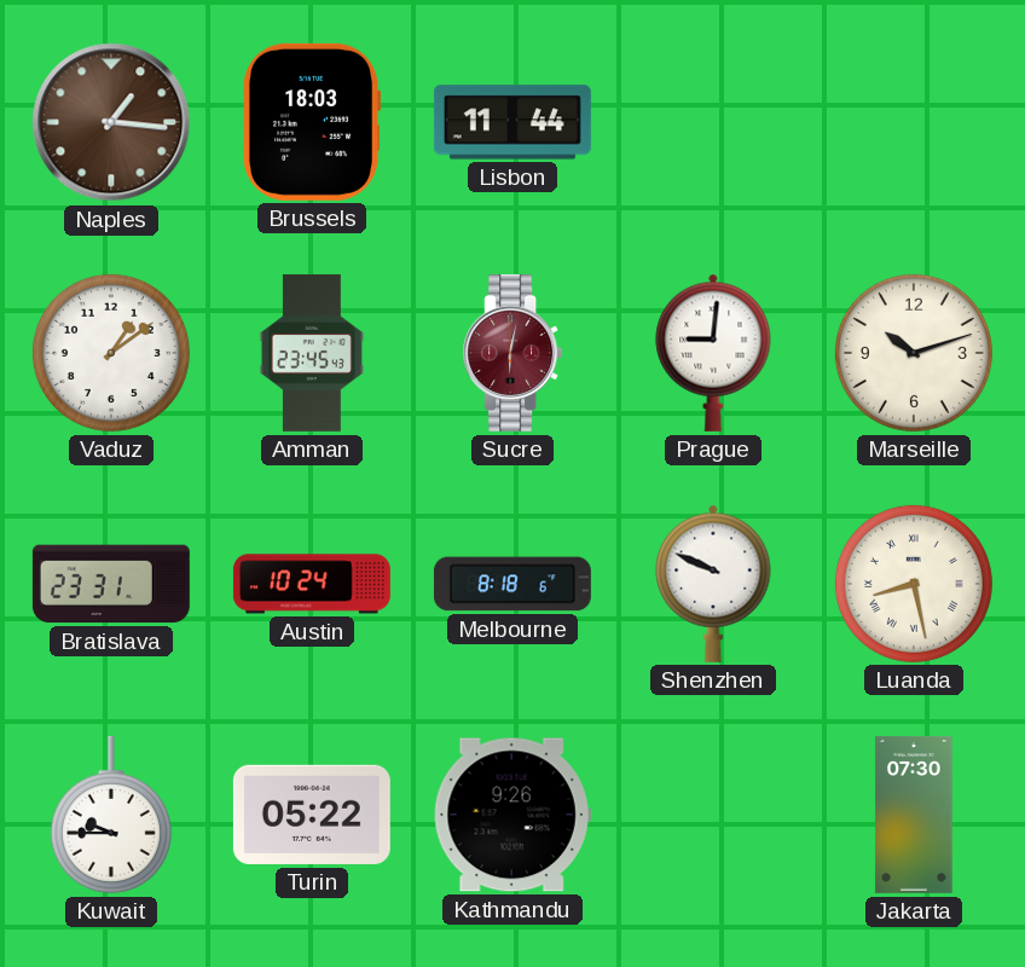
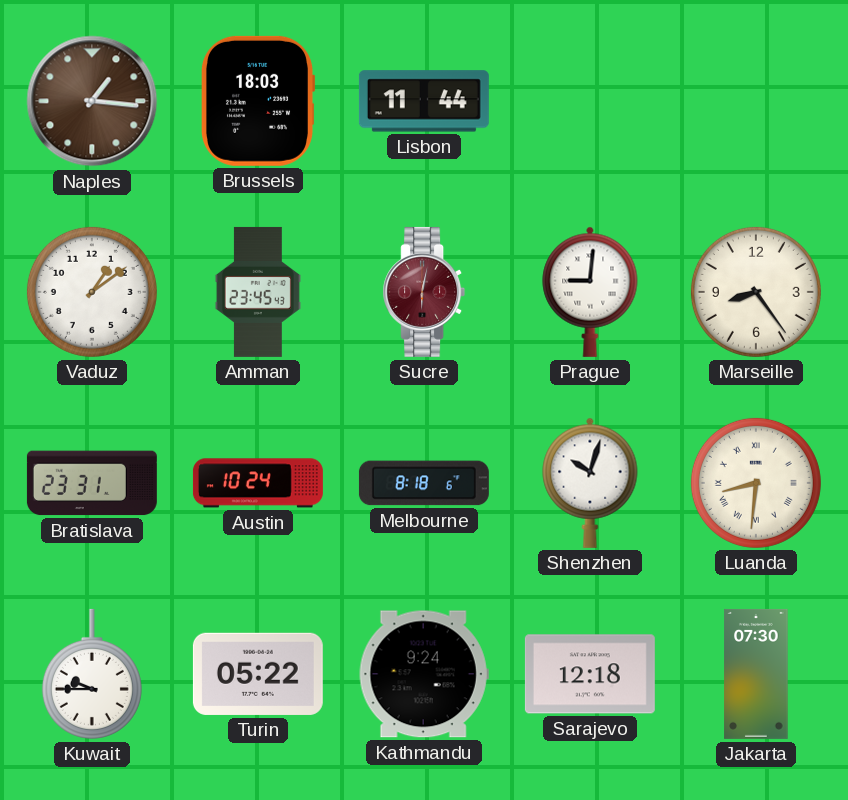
Marseille: 10:12 -> 8:24 (756, 292)
Shenzhen: 9:49 -> 10:03 (590, 483)
Luanda: 8:28 -> 8:31 (756, 483)
Kathmandu: 9:26 -> 9:24 (424, 674)
Sarajevo: none -> 12:18 (590, 674)
